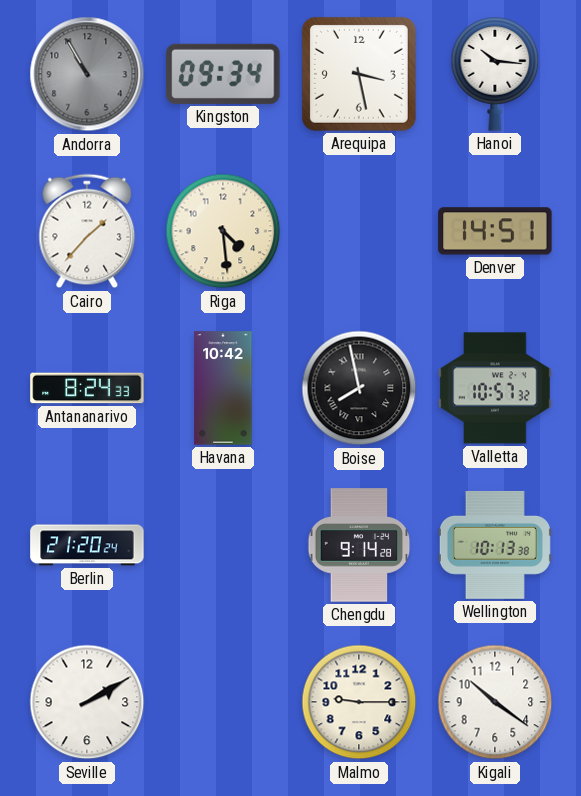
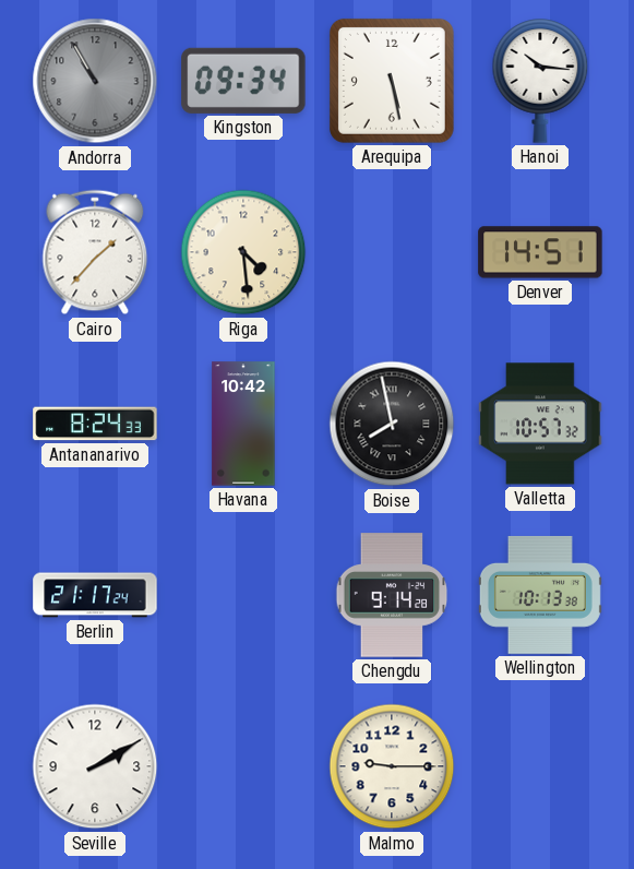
Arequipa: 3:28 -> 5:28 (392, 81)
Berlin: 21:20 -> 21:17 (95, 595)
Kigali: 10:21 -> none (495, 702)
